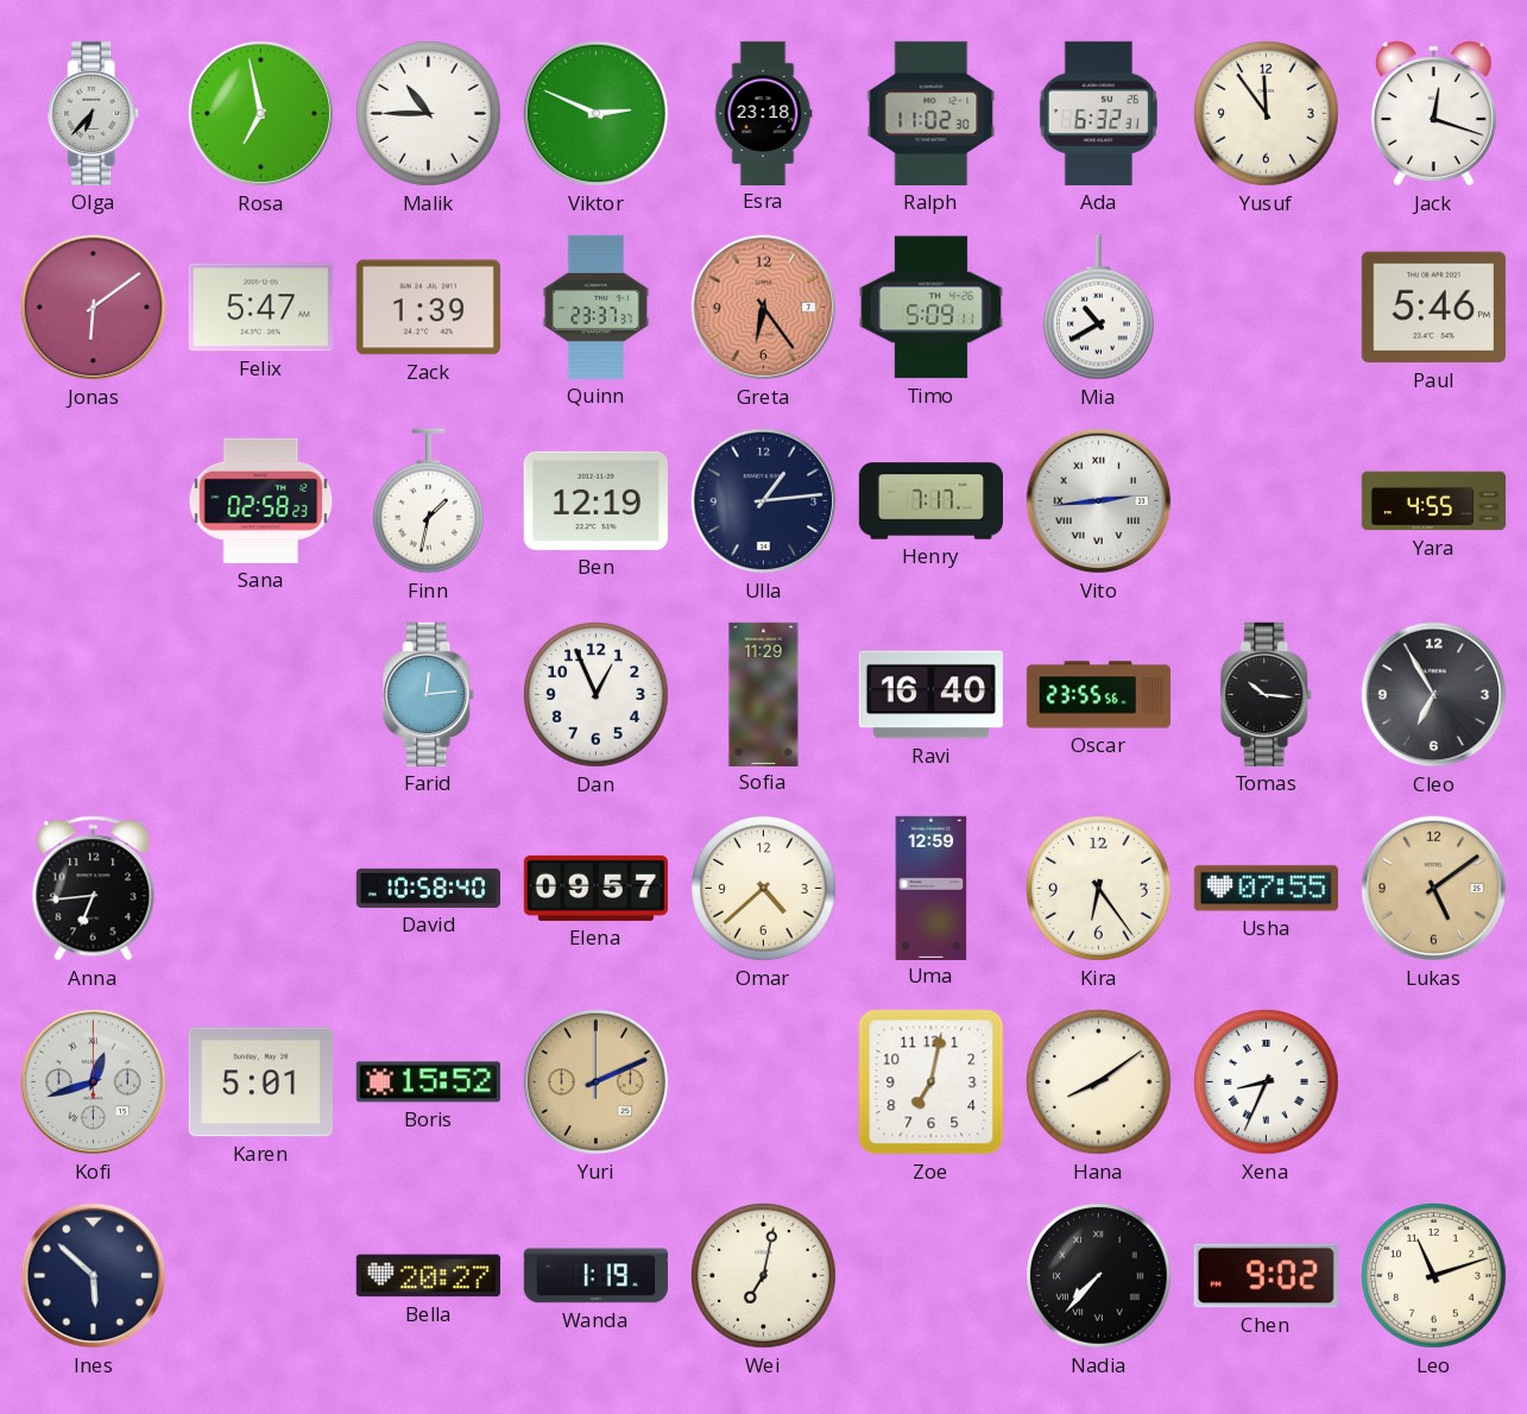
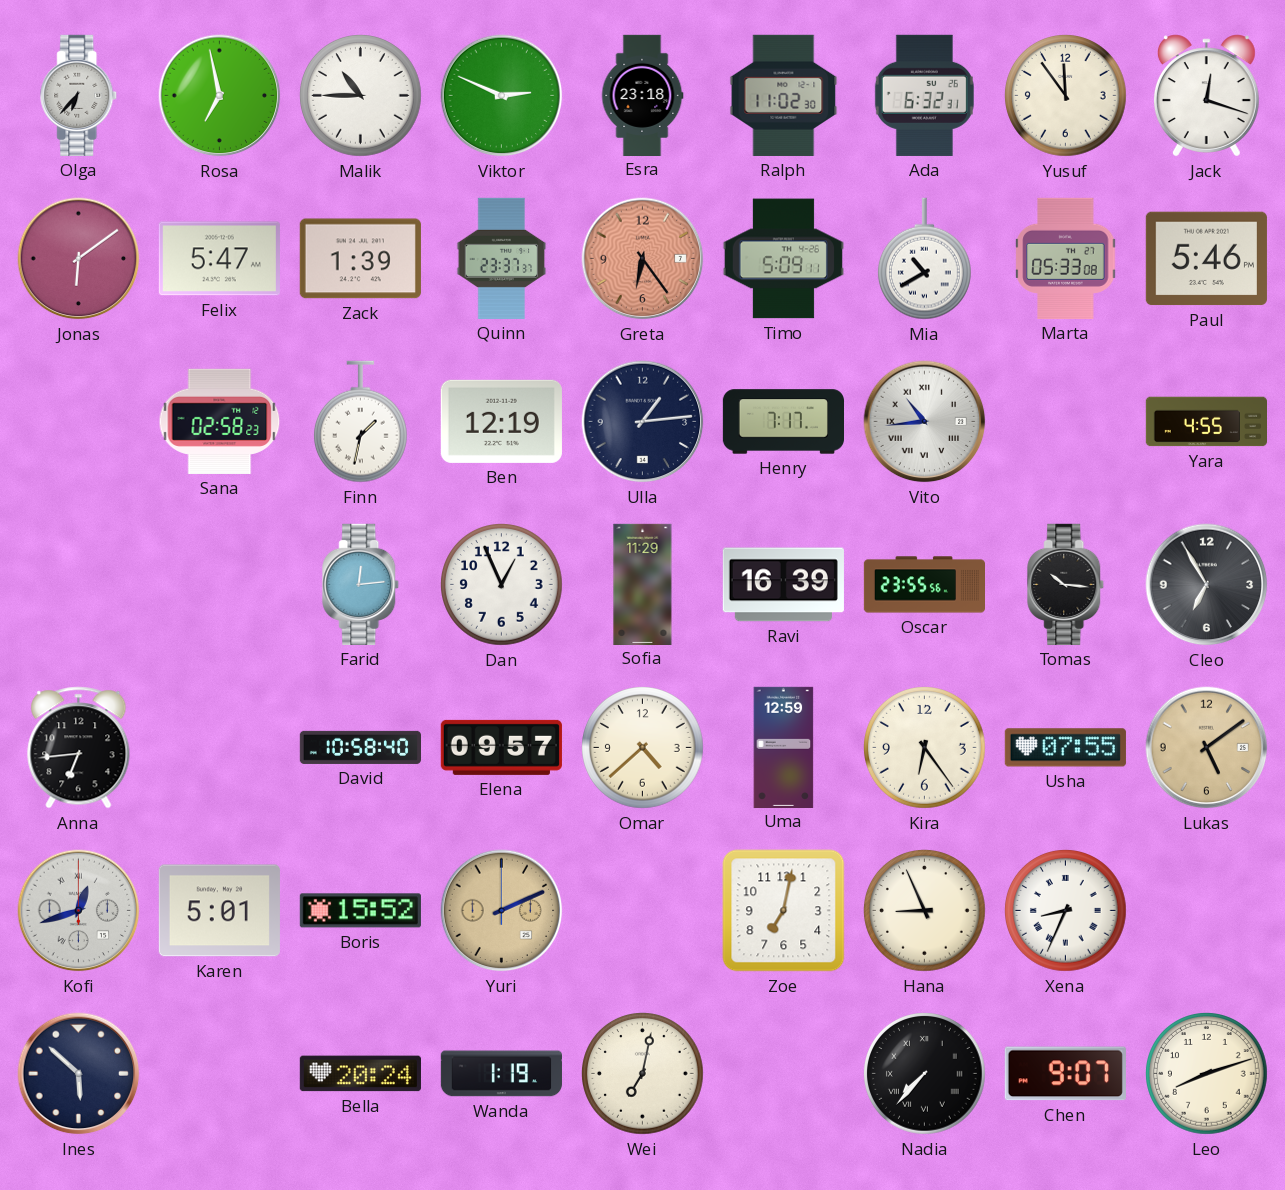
Marta: none -> 05:33 (1066, 258)
Vito: 2:44 -> 10:44 (925, 422)
Ravi: 16:40 -> 16:39 (783, 585)
Hana: 8:09 -> 8:56 (925, 911)
Bella: 20:27 -> 20:24 (360, 1074)
Chen: 9:02 -> 9:07 (1065, 1074)
Leo: 11:12 -> 8:12 (1207, 1074)
